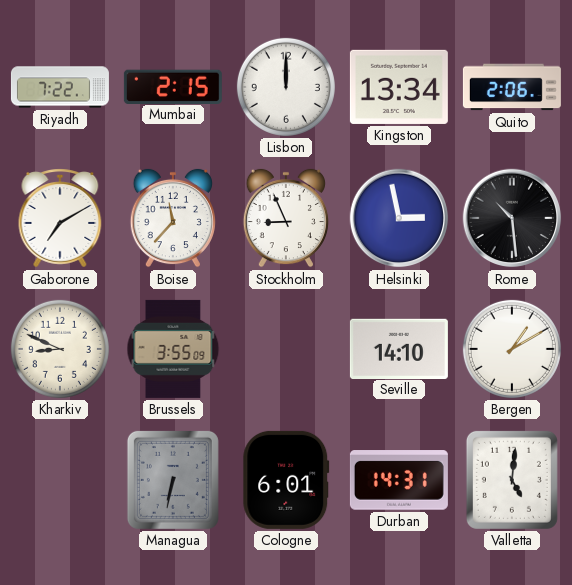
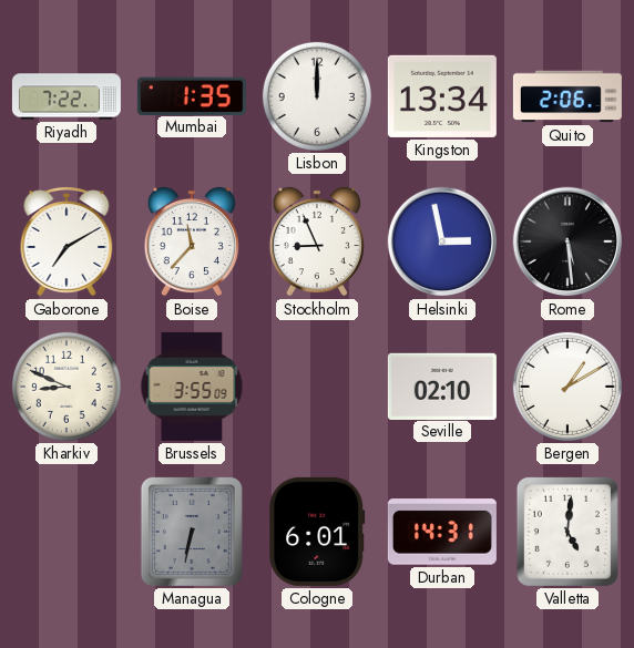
Mumbai: 2:15 -> 1:35 (192, 95)
Rome: 10:29 -> 5:29 (567, 241)
Seville: 14:10 -> 02:10 (442, 385)
